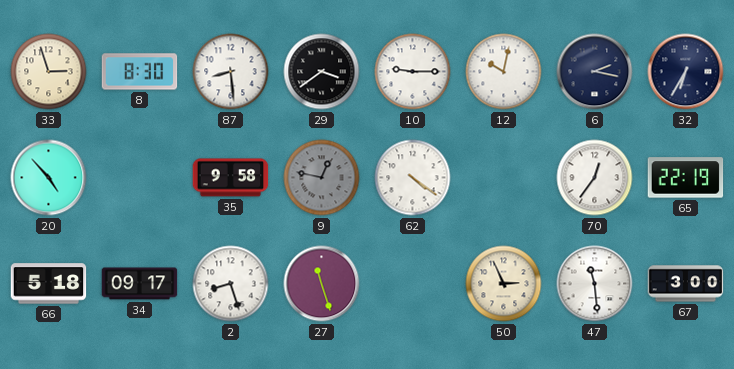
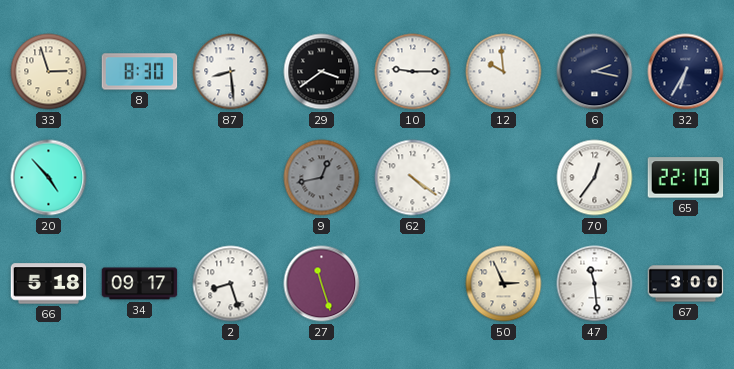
12: 10:02 -> 9:59 (504, 72)
35: 9:58 -> none (231, 178)
9: 12:47 -> 12:43 (322, 178)
